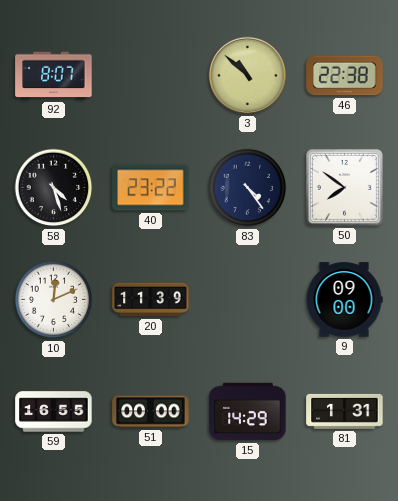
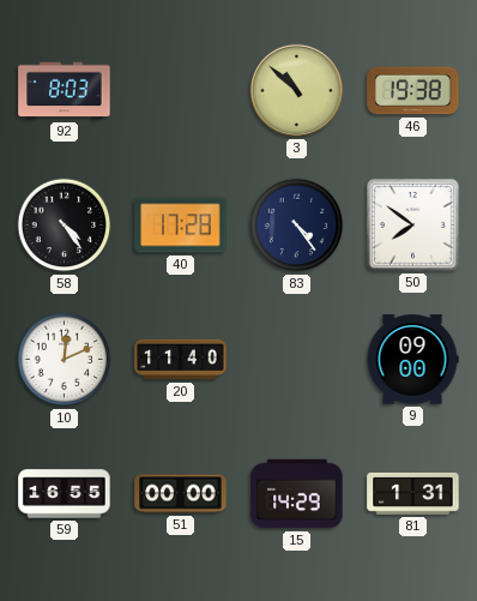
92: 8:07 -> 8:03 (65, 91)
46: 22:38 -> 19:38 (413, 91)
58: 4:27 -> 4:24 (65, 226)
40: 23:22 -> 17:28 (181, 226)
20: 11:39 -> 11:40 (181, 360)
